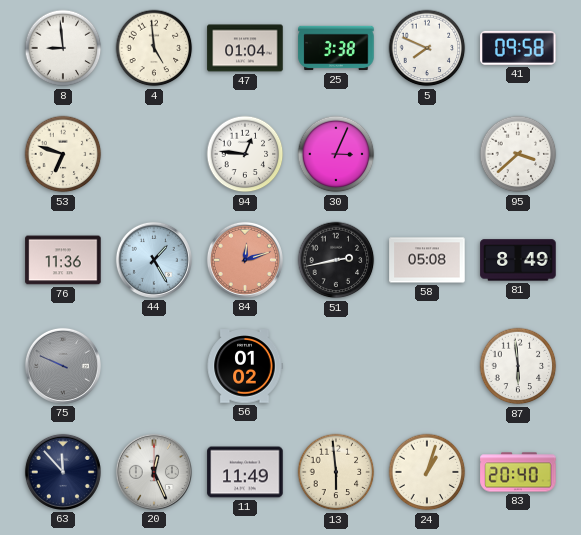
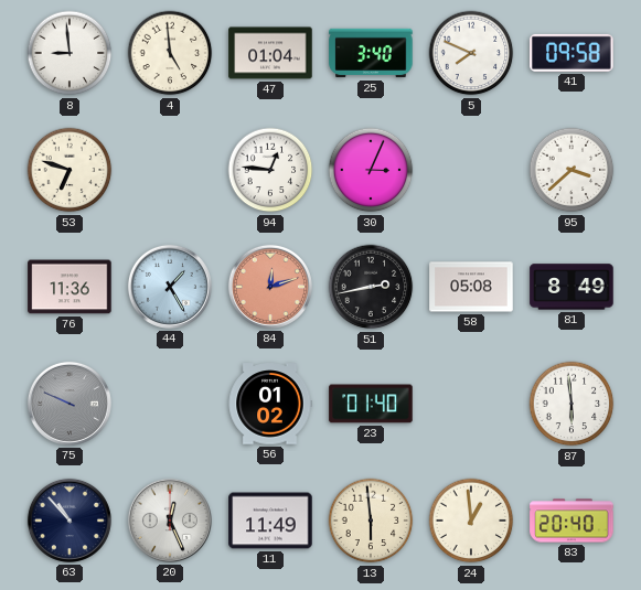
25: 3:38 -> 3:40 (371, 53)
23: none -> 01:40 (371, 404)
63: 11:53 -> 10:53 (70, 521)
24: 1:03 -> 12:59 (471, 521)
